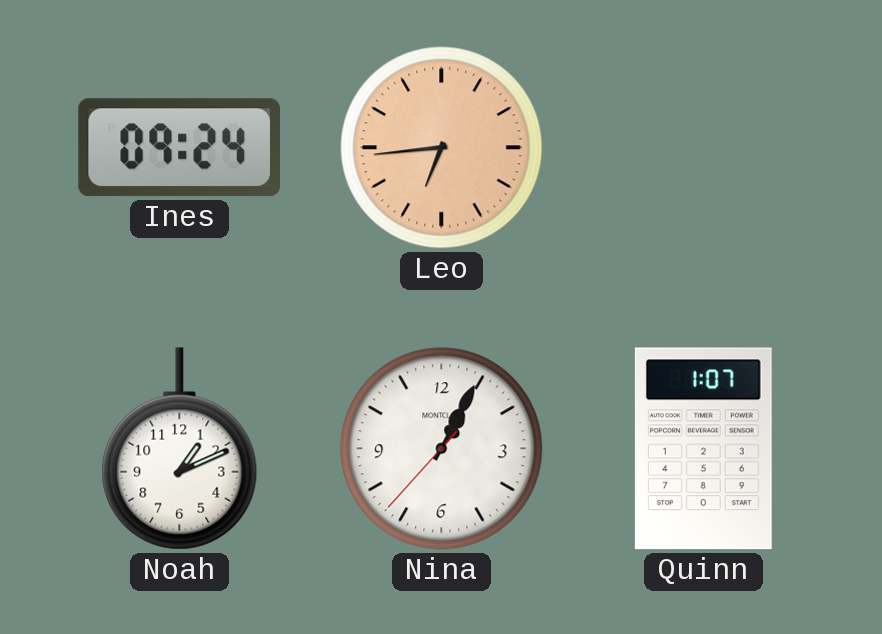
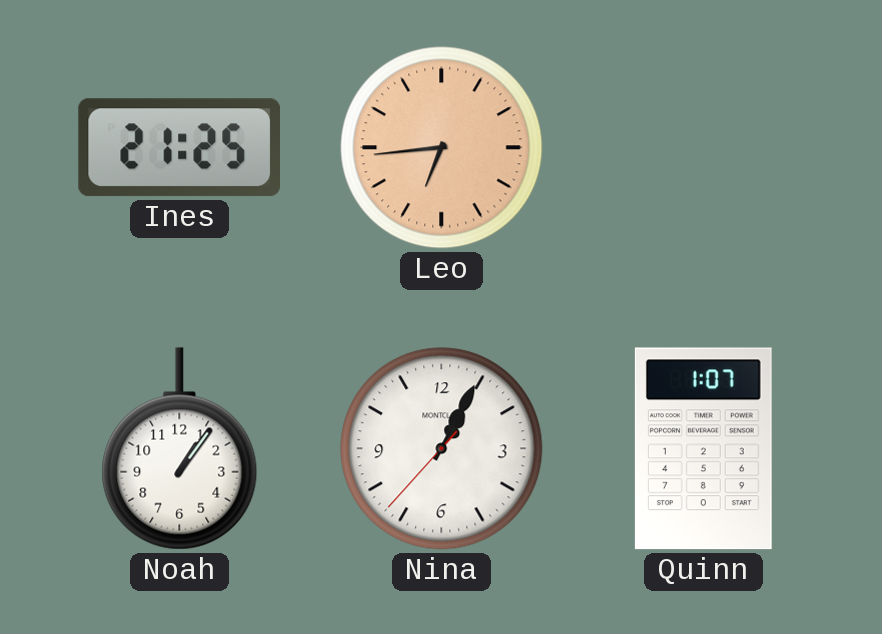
Ines: 09:24 -> 21:25 (179, 148)
Noah: 1:11 -> 1:06 (180, 449)
